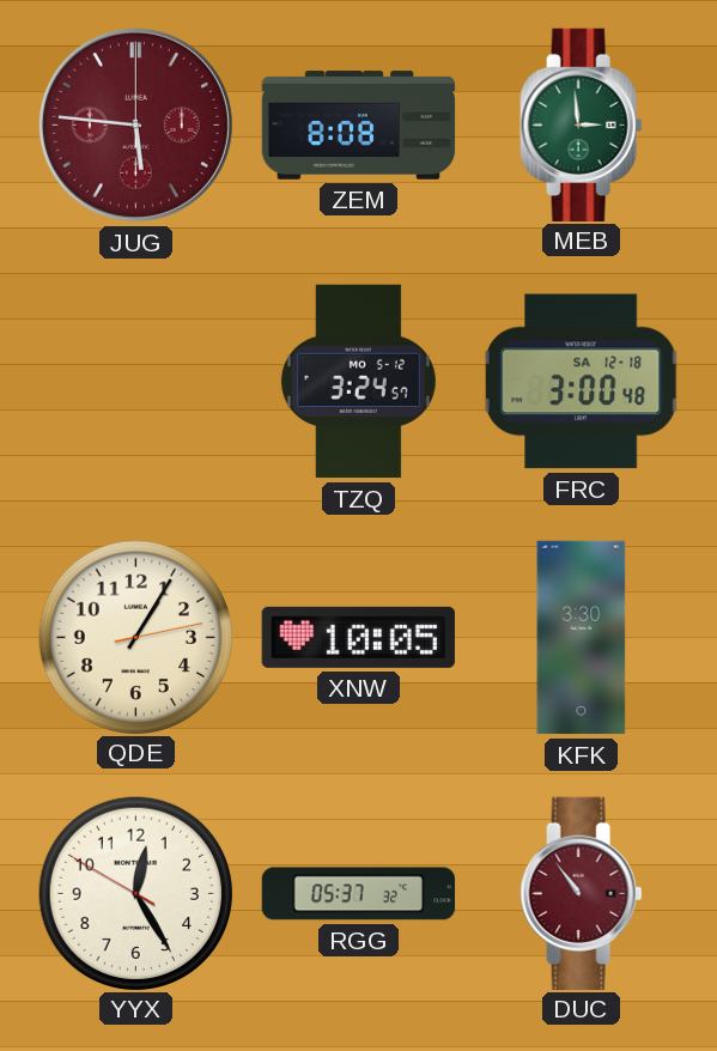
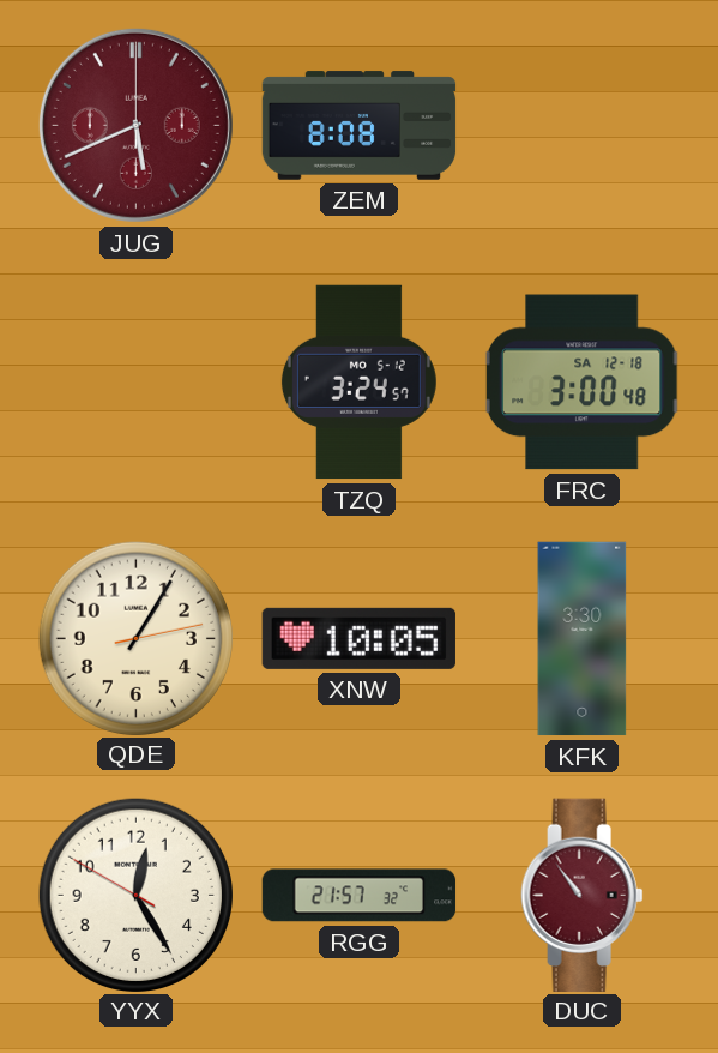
JUG: 5:46 -> 5:41 (135, 125)
MEB: 2:59 -> none (582, 124)
RGG: 05:37 -> 21:57 (360, 896)
